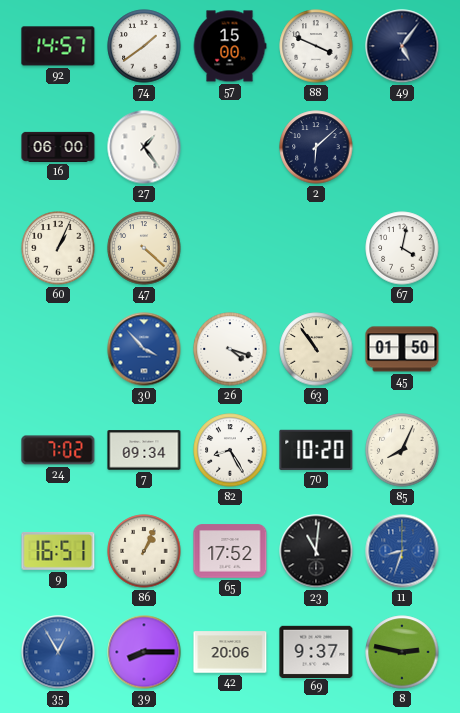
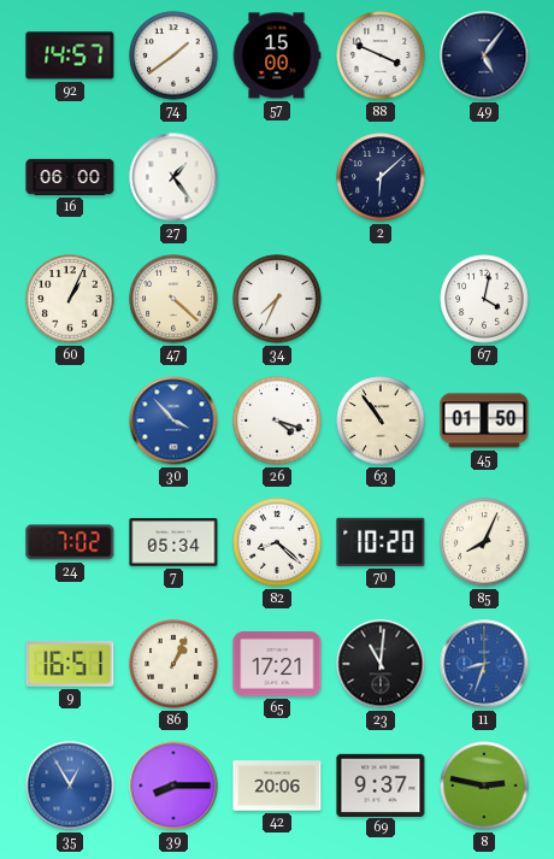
34: none -> 7:34 (277, 299)
7: 09:34 -> 05:34 (173, 542)
82: 8:25 -> 8:22 (277, 542)
65: 17:52 -> 17:21 (277, 664)
